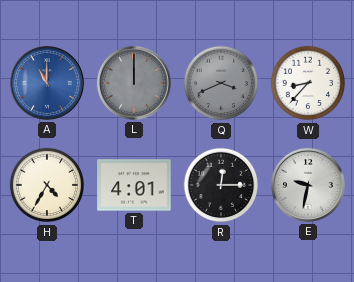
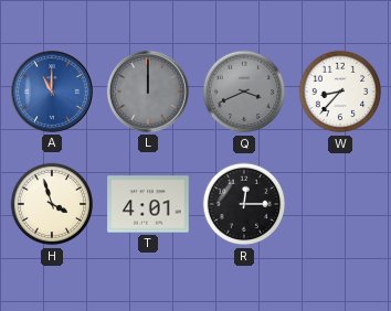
H: 4:35 -> 3:57 (52, 204)
E: 9:32 -> none (308, 185)
